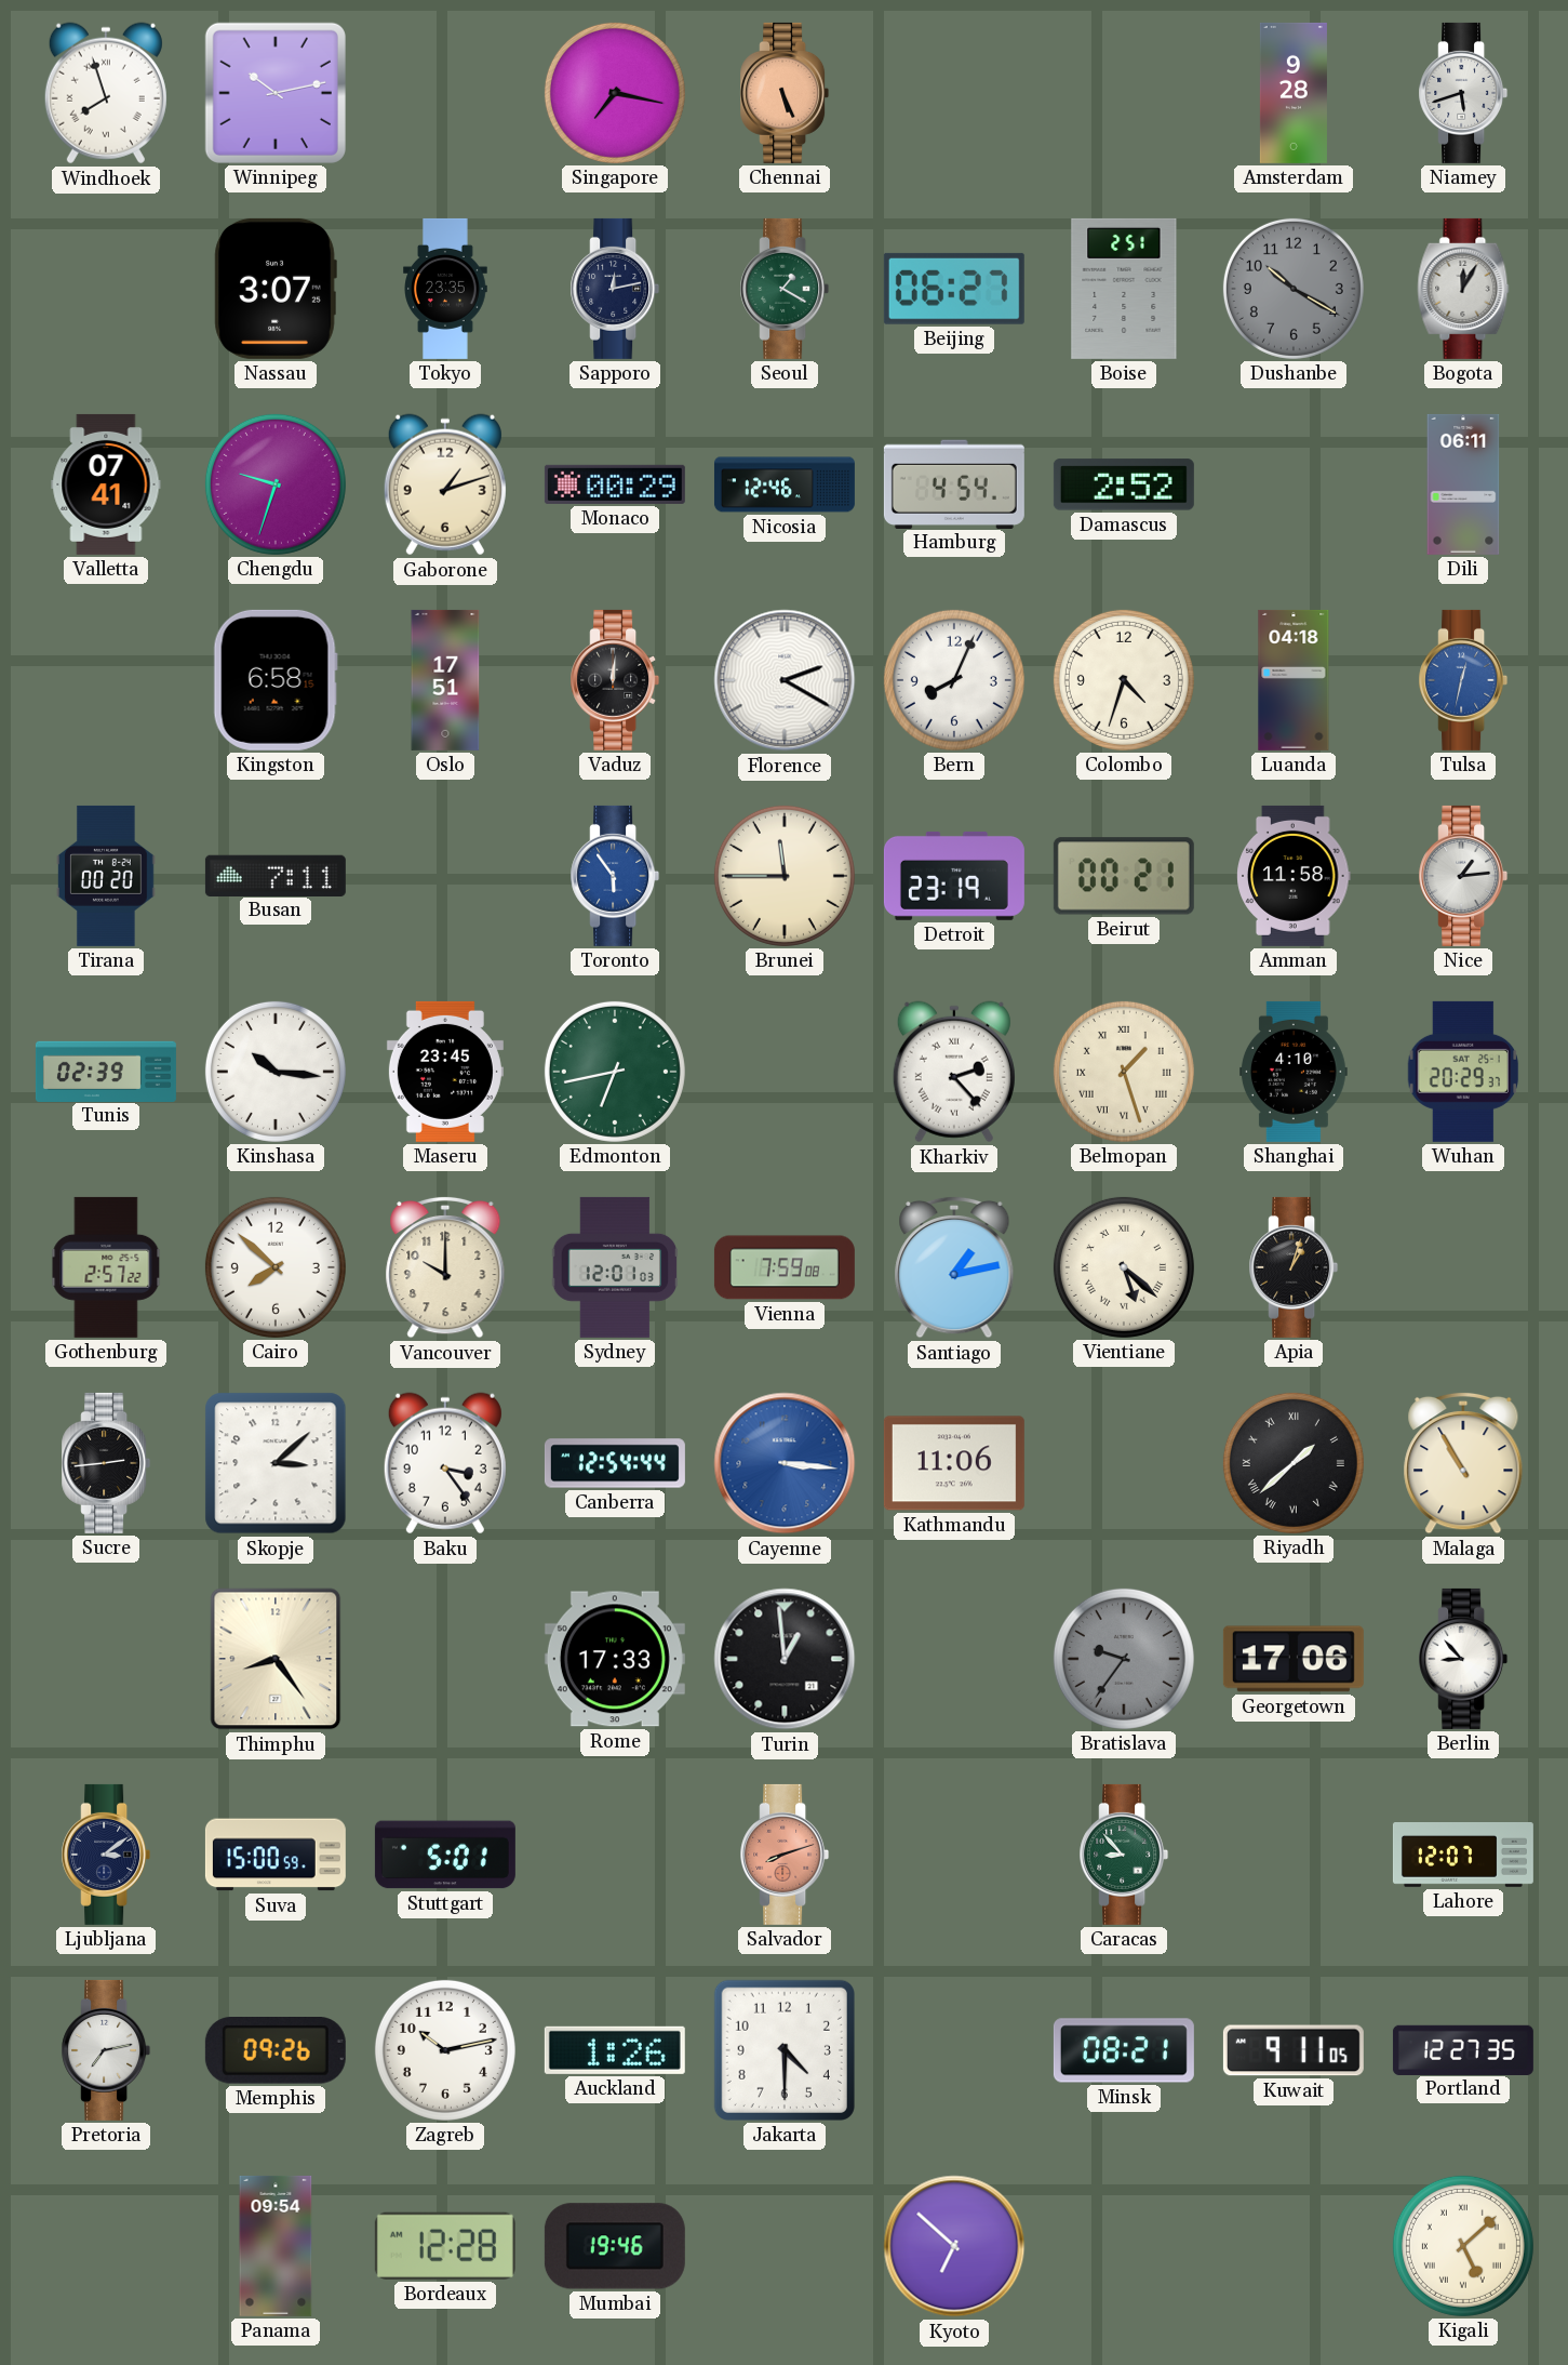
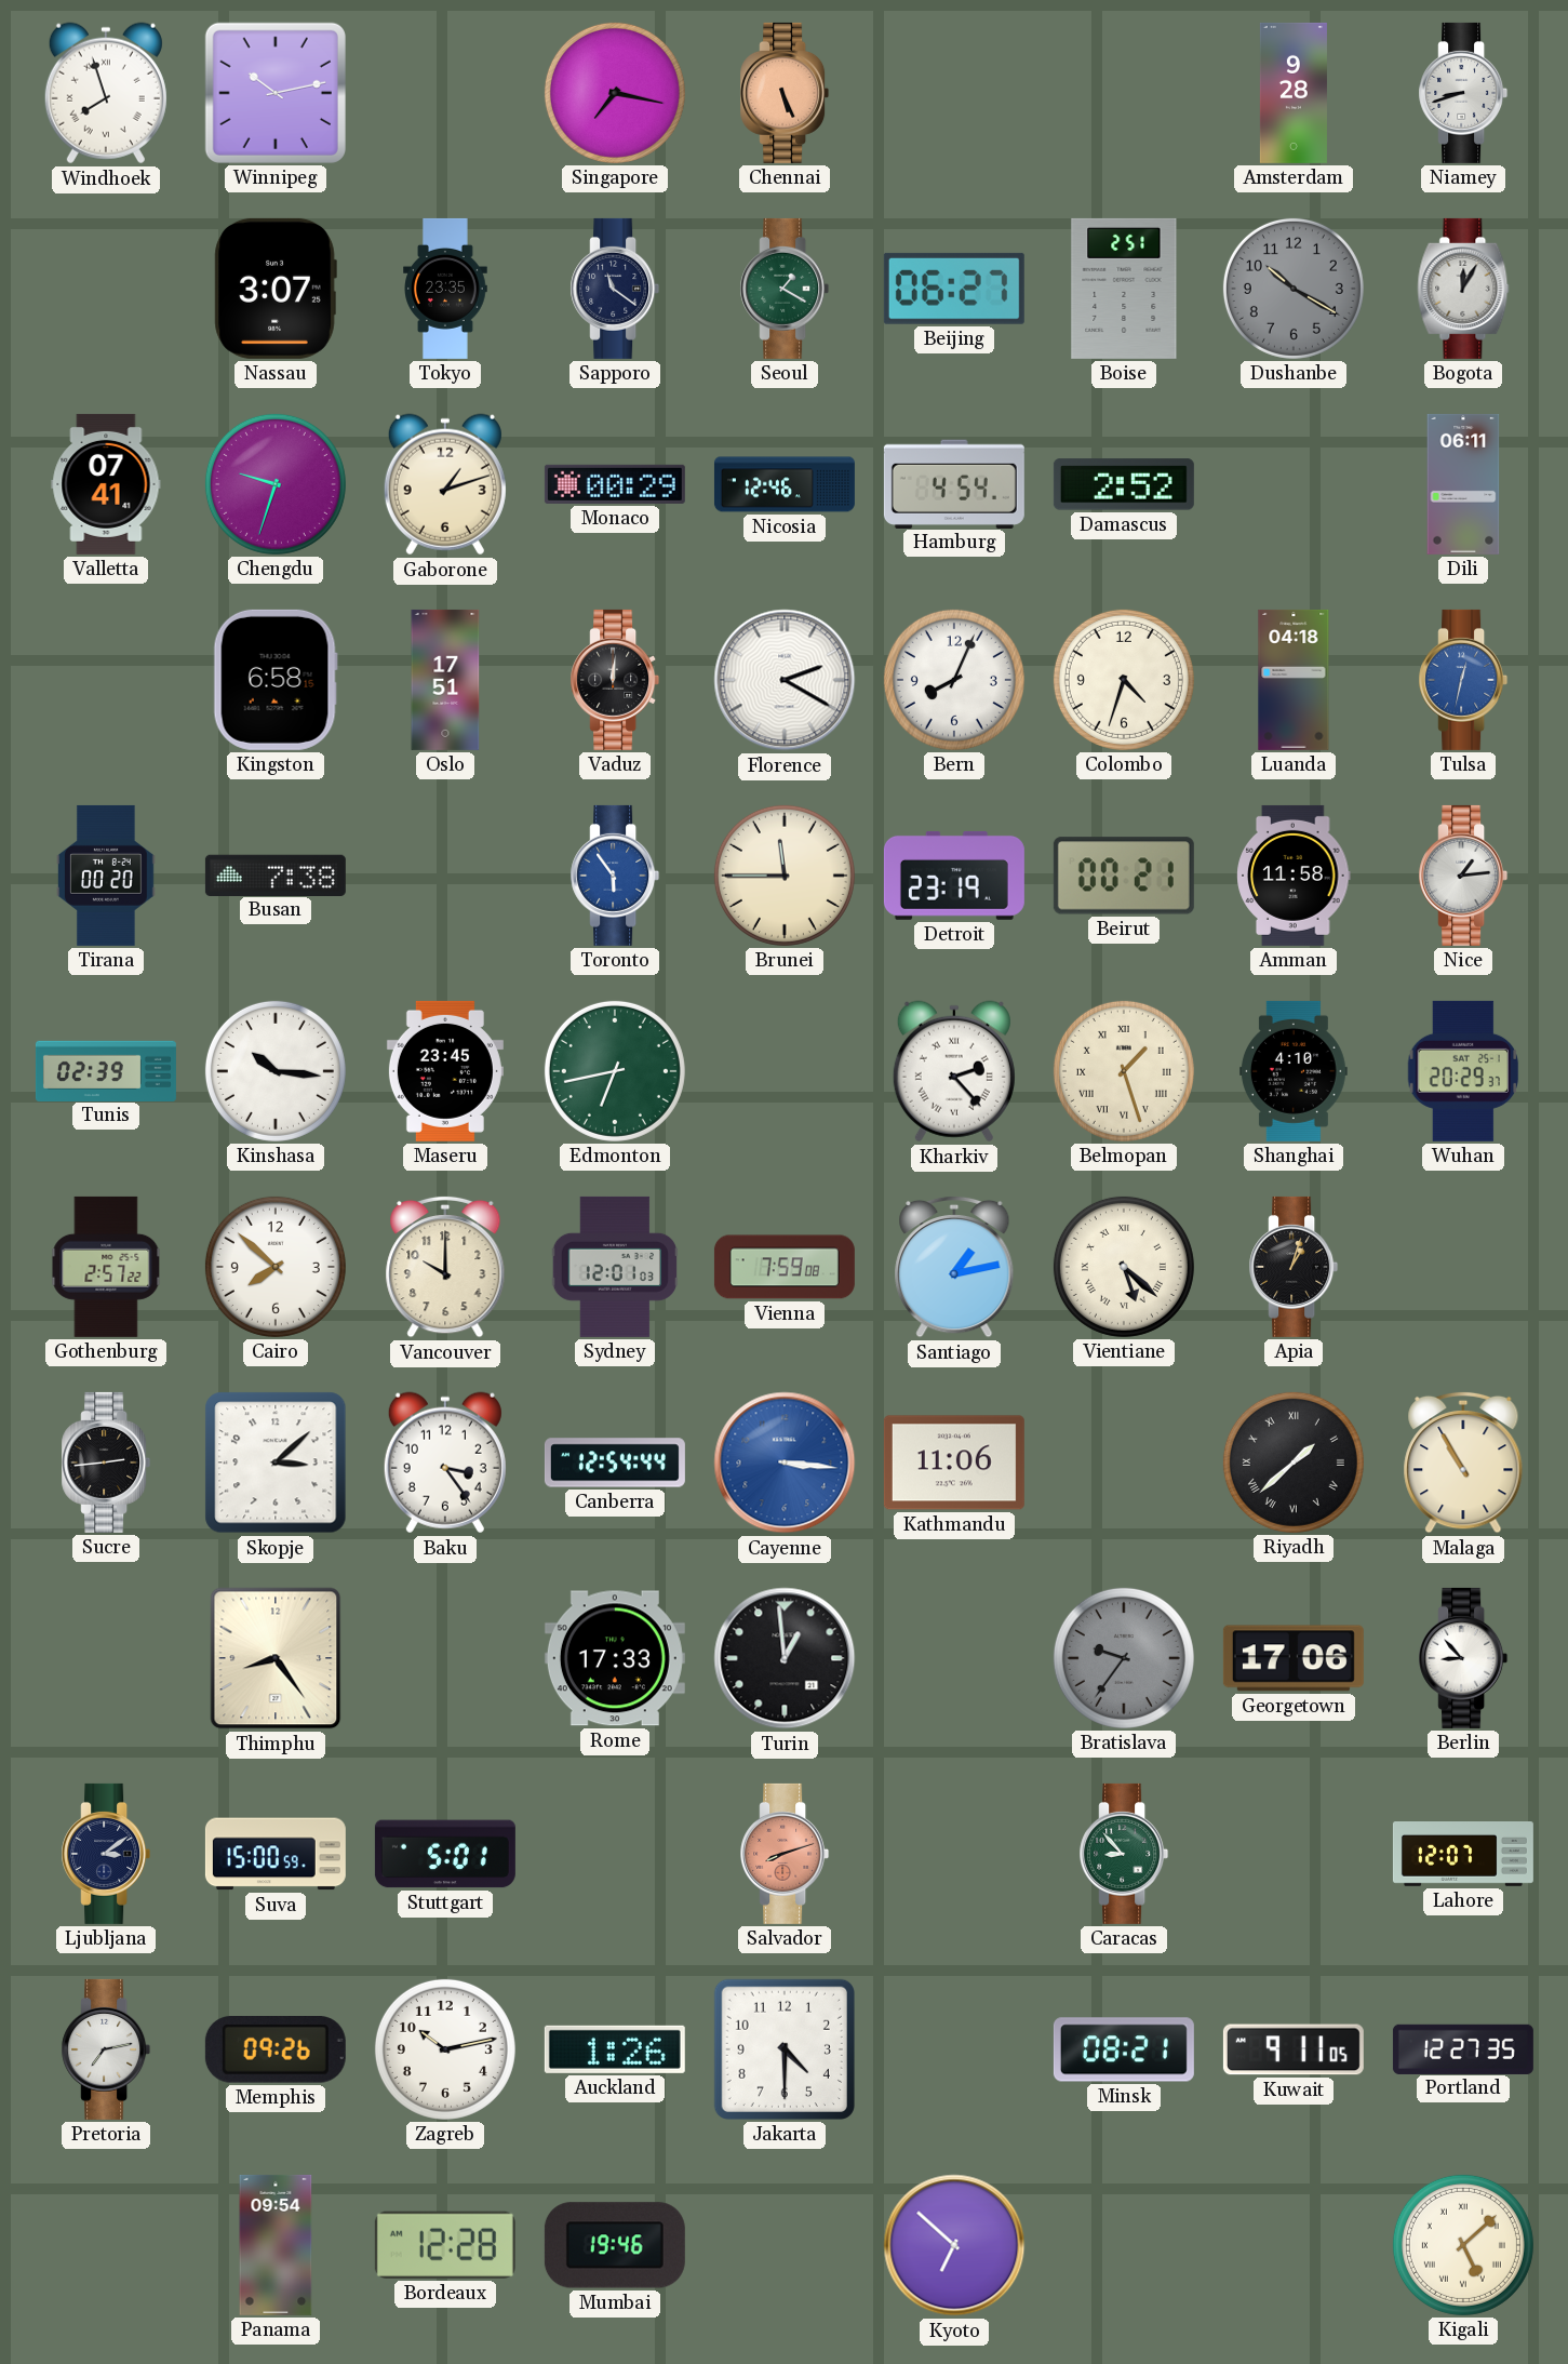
Niamey: 5:42 -> 8:42 (1463, 93)
Sapporo: 12:13 -> 11:21 (615, 289)
Busan: 7:11 -> 7:38 (276, 874)
